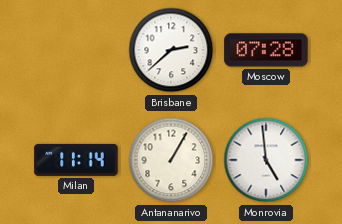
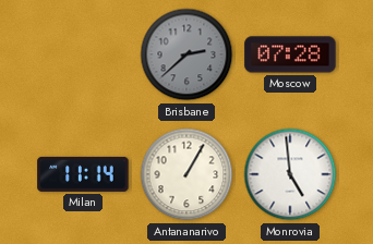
Brisbane dial: white -> grey (186, 54)
